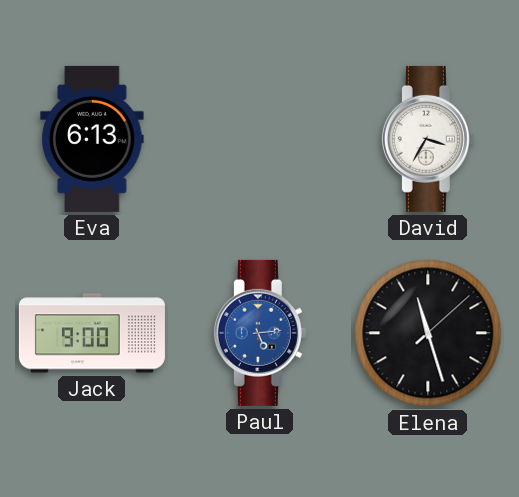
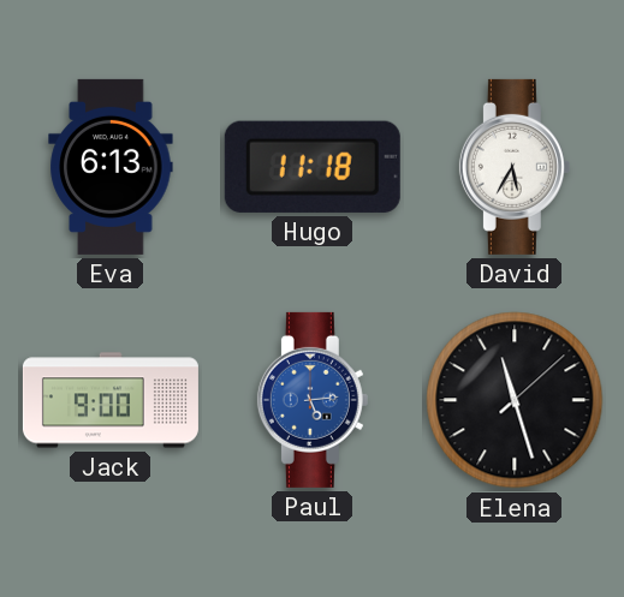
Hugo: none -> 11:18 (313, 167)
David: 3:35 -> 5:35 (515, 167)
